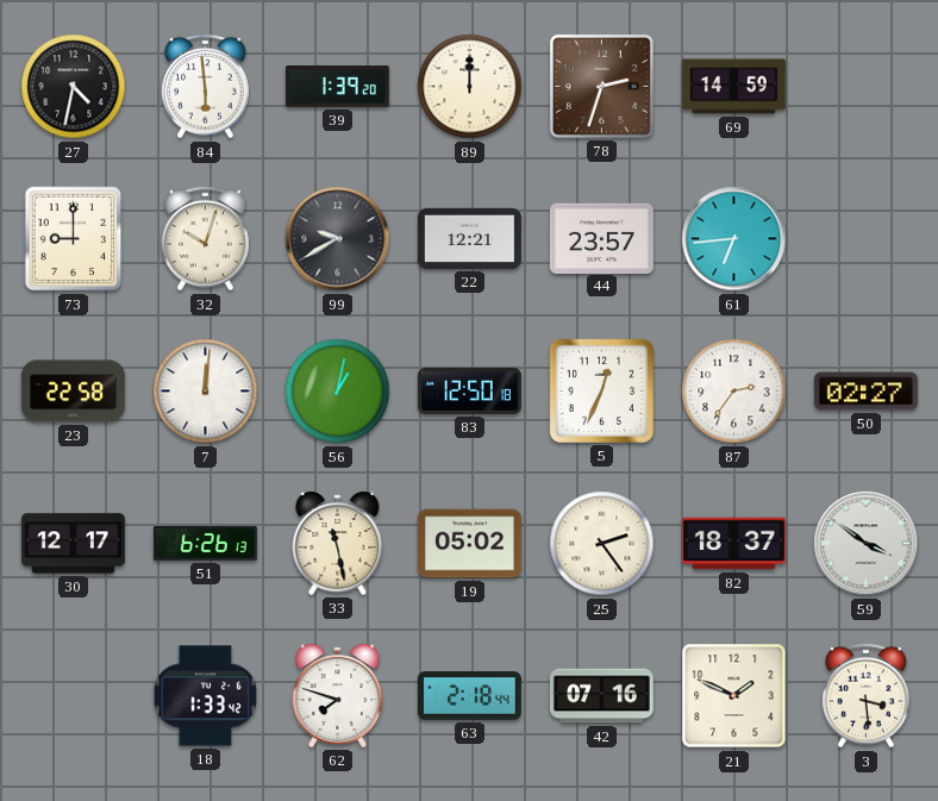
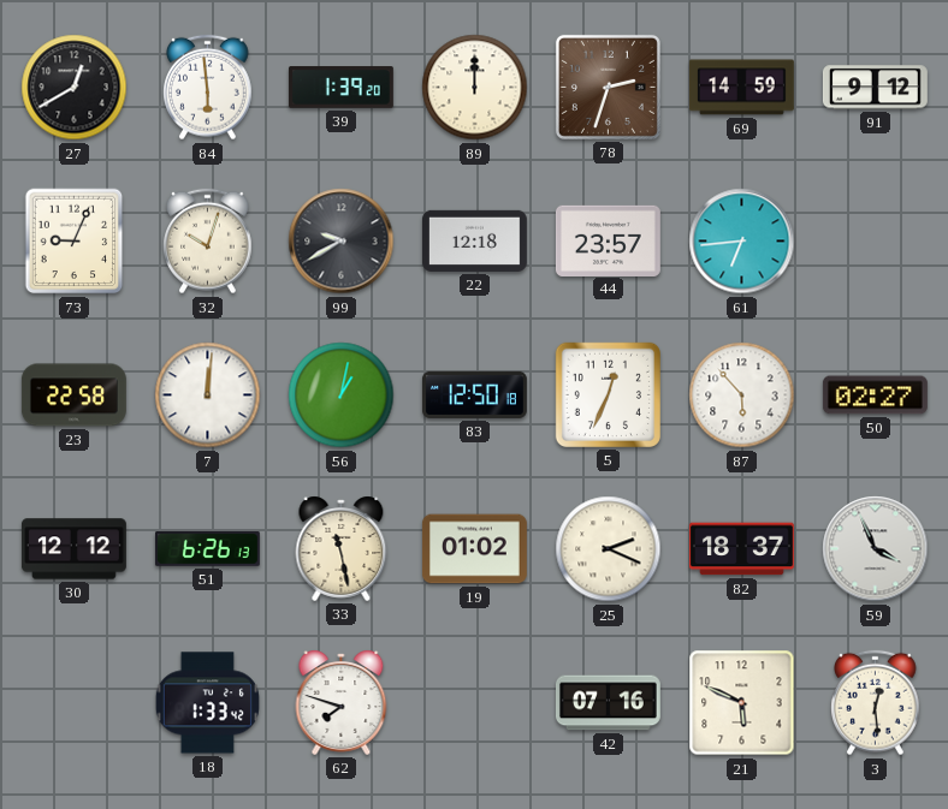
27: 4:32 -> 12:40 (75, 88)
91: none -> 9:12 (875, 88)
73: 9:00 -> 9:04 (75, 242)
22: 12:21 -> 12:18 (474, 240)
87: 2:36 -> 5:53 (742, 395)
30: 12:17 -> 12:12 (73, 549)
19: 05:02 -> 01:02 (474, 549)
25: 2:24 -> 2:19 (609, 549)
59: 3:51 -> 3:56 (876, 549)
63: 2:18 -> none (469, 696)
21: 1:49 -> 5:49 (742, 703)
3: 3:29 -> 12:29 (876, 703)
